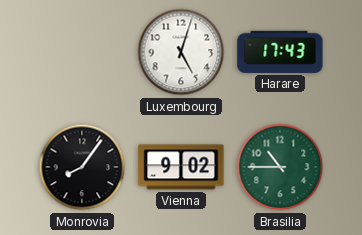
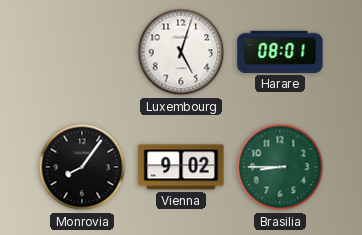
Harare: 17:43 -> 08:01 (280, 52)
Brasilia: 10:45 -> 8:45 (280, 167)
